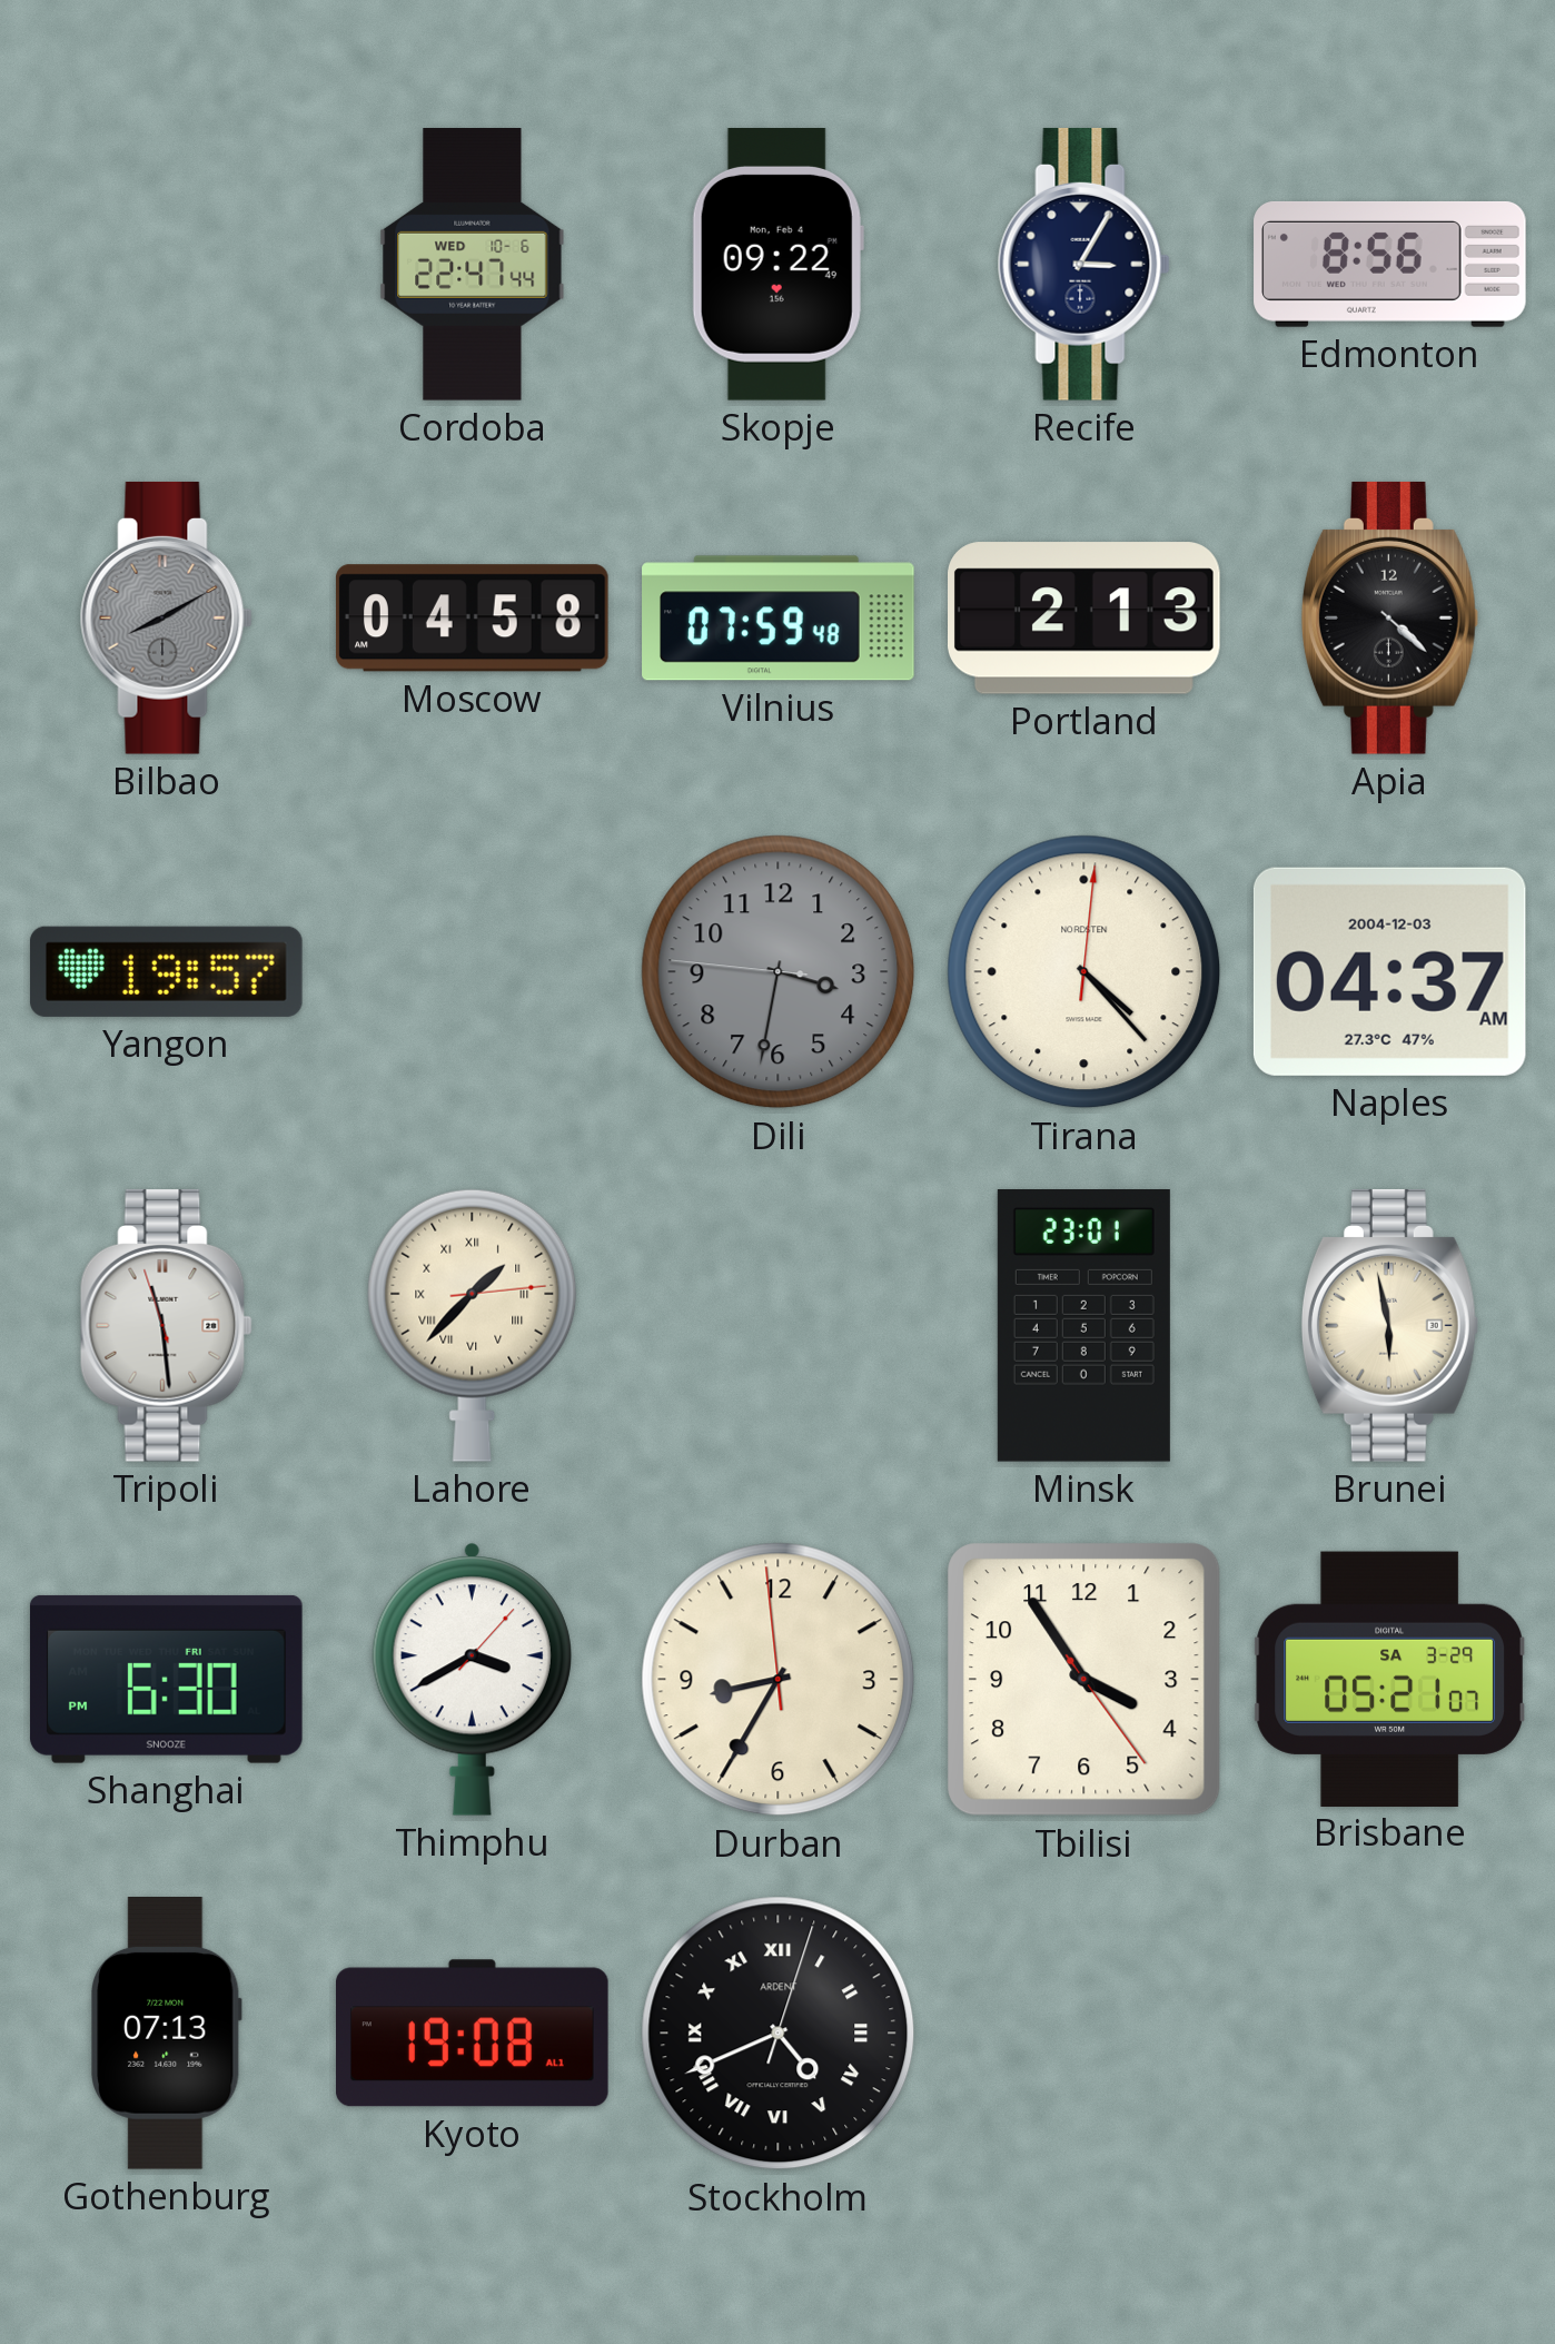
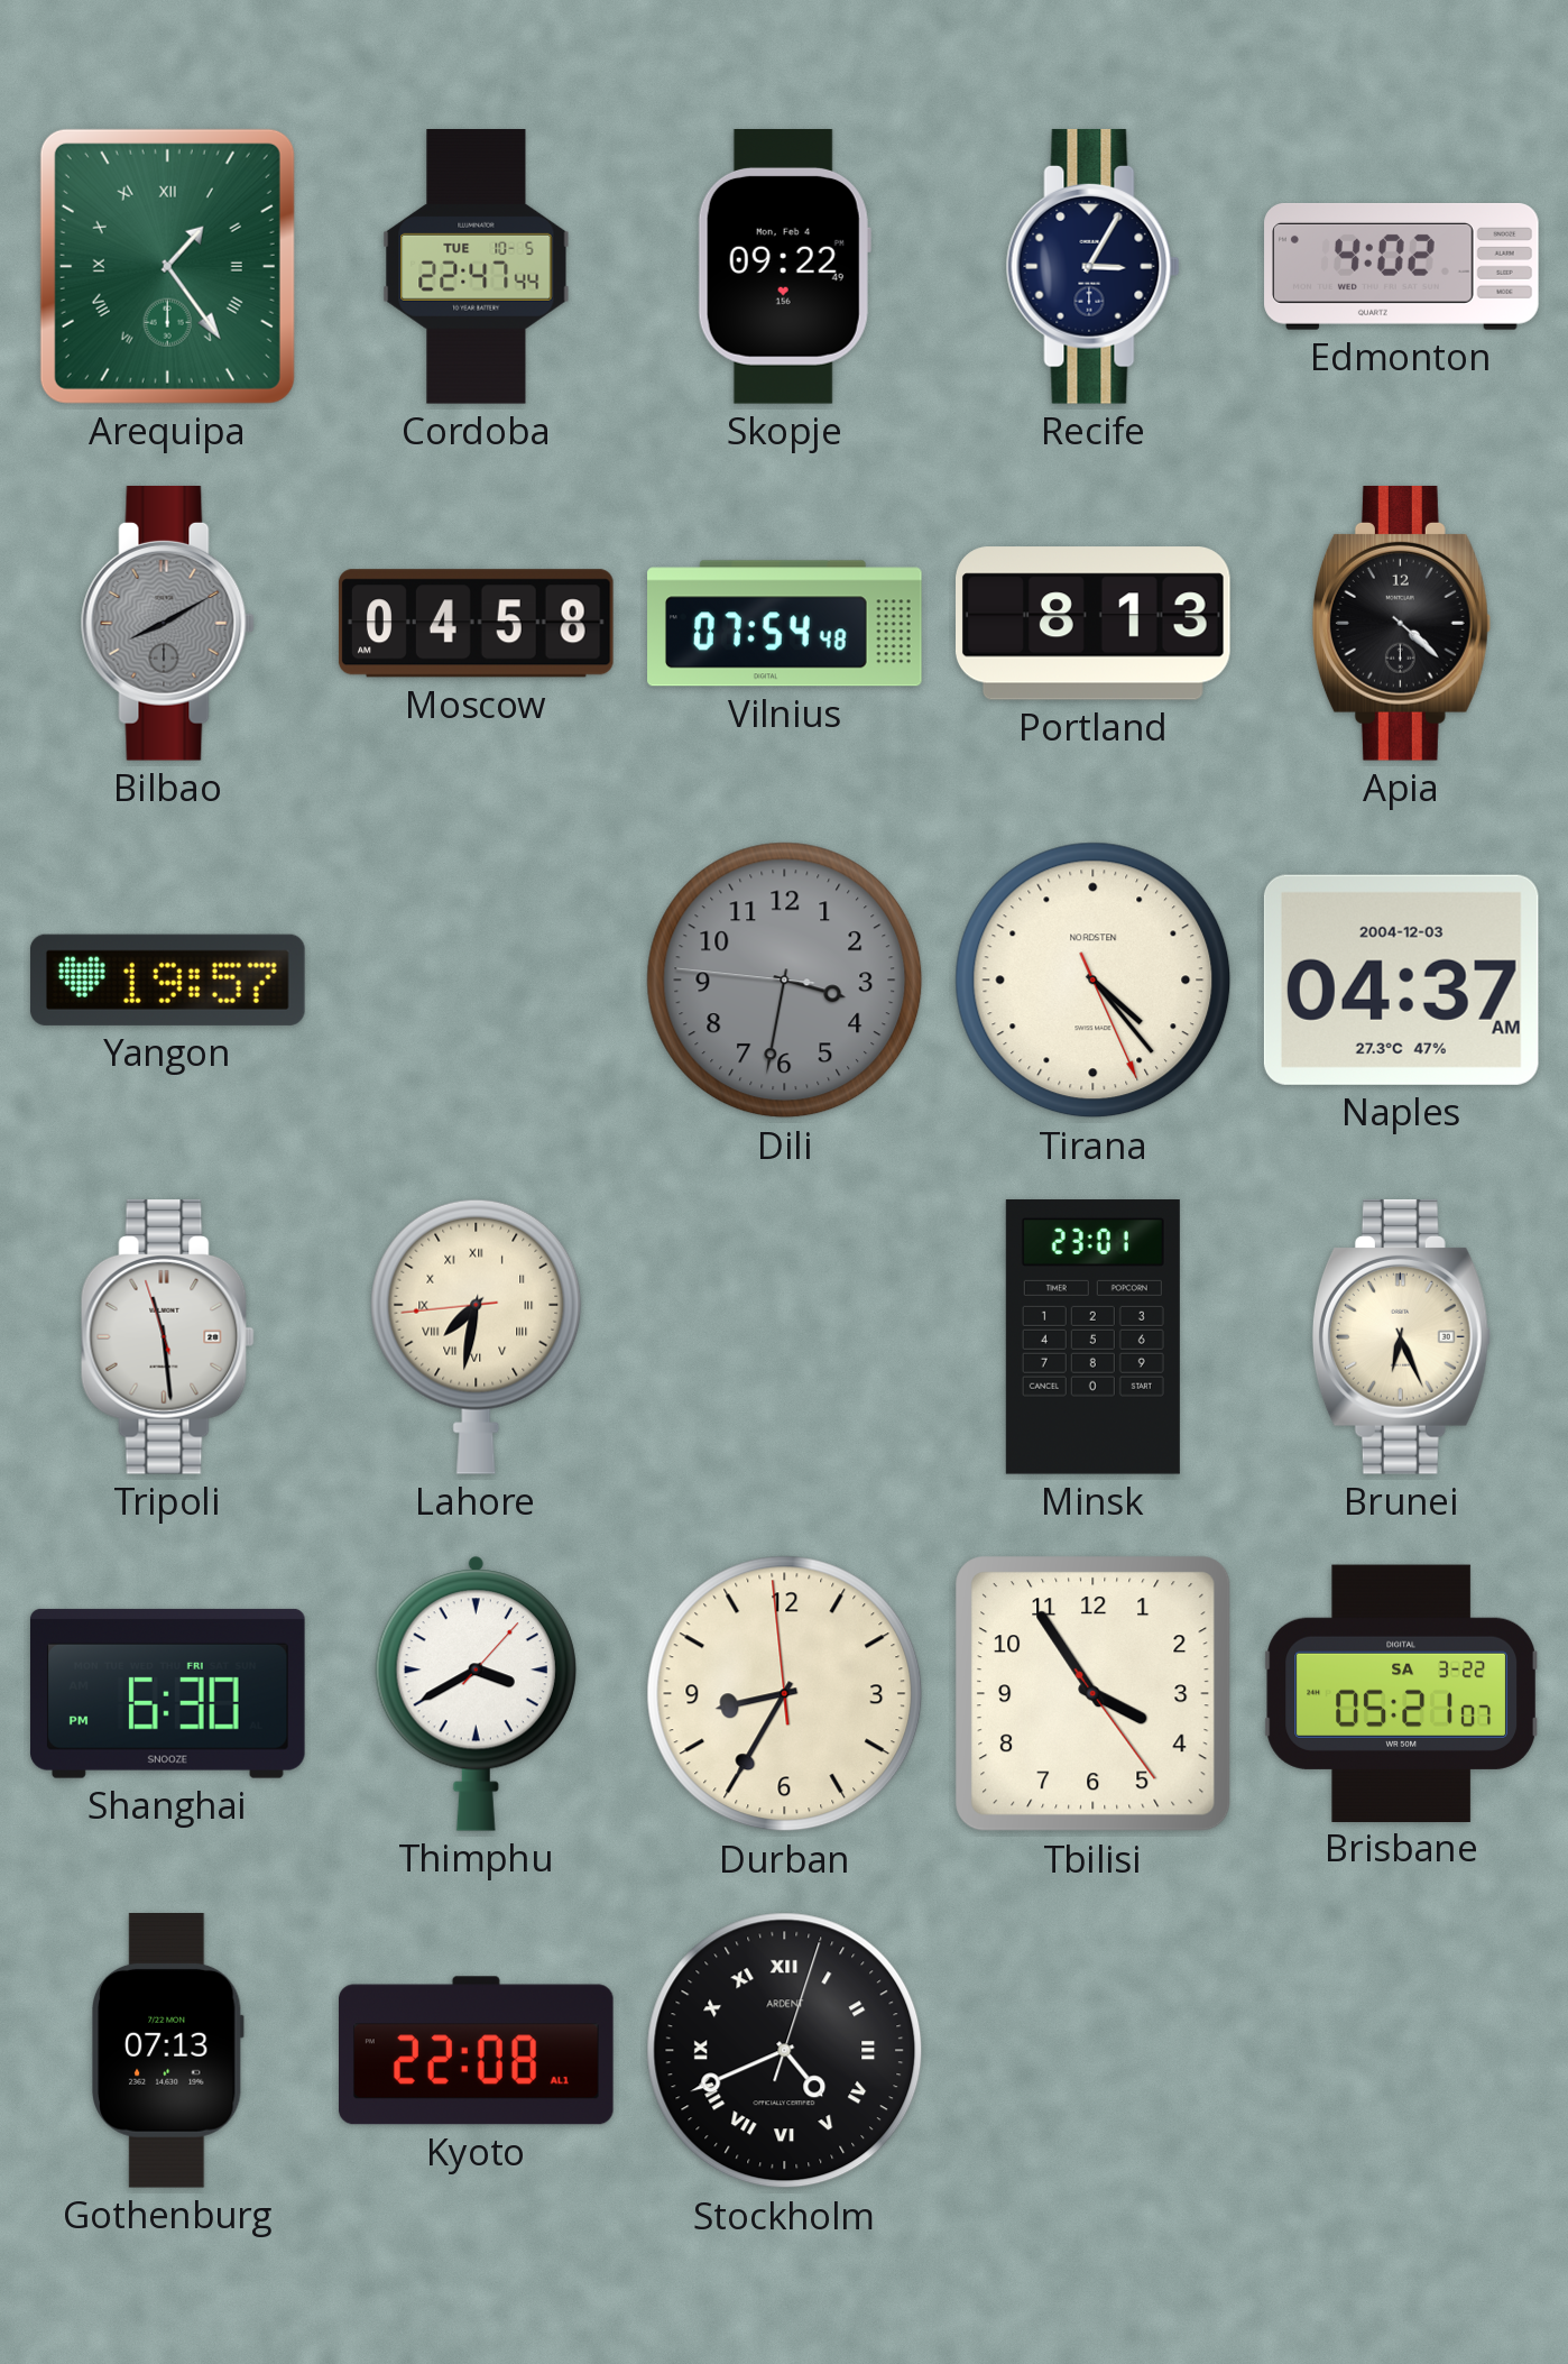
Arequipa: none -> 1:24 (167, 266)
Cordoba date: WED 10-6 -> TUE 10-5 (477, 267)
Edmonton: 8:56 -> 4:02 (1402, 266)
Vilnius: 07:59 -> 07:54 (785, 624)
Portland: 2:13 -> 8:13 (1094, 624)
Tirana: 4:23:01 -> 4:23:26 (1094, 981)
Lahore: 1:37 -> 7:31 (477, 1336)
Brunei: 5:58 -> 6:26 (1401, 1336)
Brisbane date: SA 3-29 -> SA 3-22 (1401, 1693)
Kyoto: 19:08 -> 22:08 (477, 2051)
